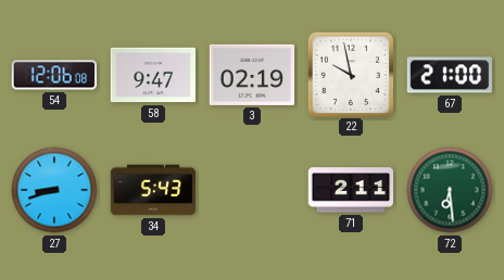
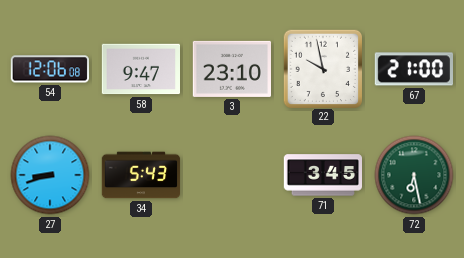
3: 02:19 -> 23:10 (231, 69)
71: 2:11 -> 3:45 (322, 175)
72: 6:29 -> 6:28 (414, 175)
